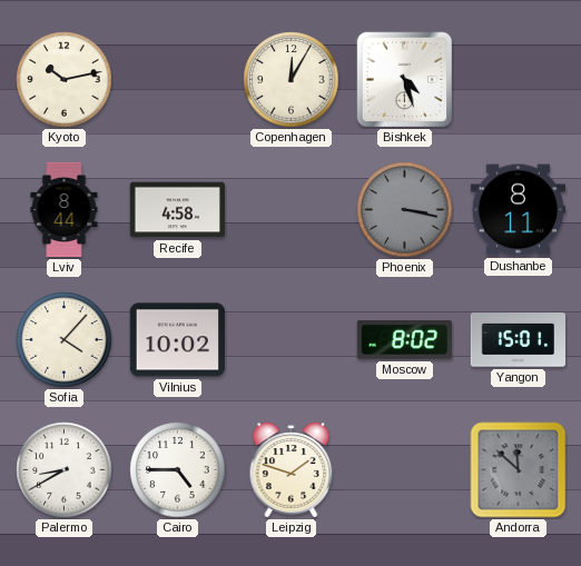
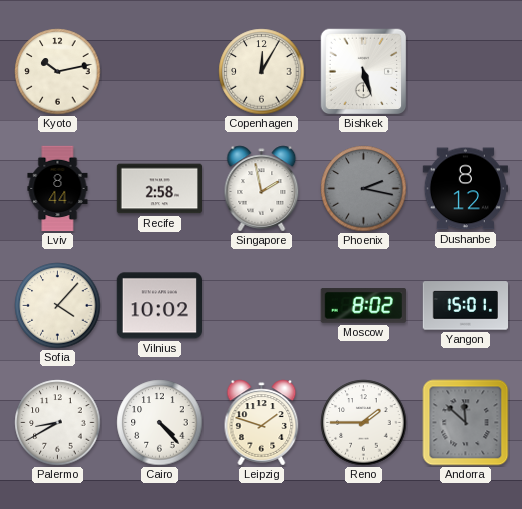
Bishkek: 4:27 -> 5:27 (364, 72)
Recife: 4:58 -> 2:58 (160, 189)
Singapore: none -> 1:58 (262, 189)
Phoenix: 3:17 -> 2:17 (364, 189)
Dushanbe: 8:11 -> 8:12 (465, 189)
Cairo: 4:45 -> 4:23 (160, 423)
Reno: none -> 1:45 (364, 423)
